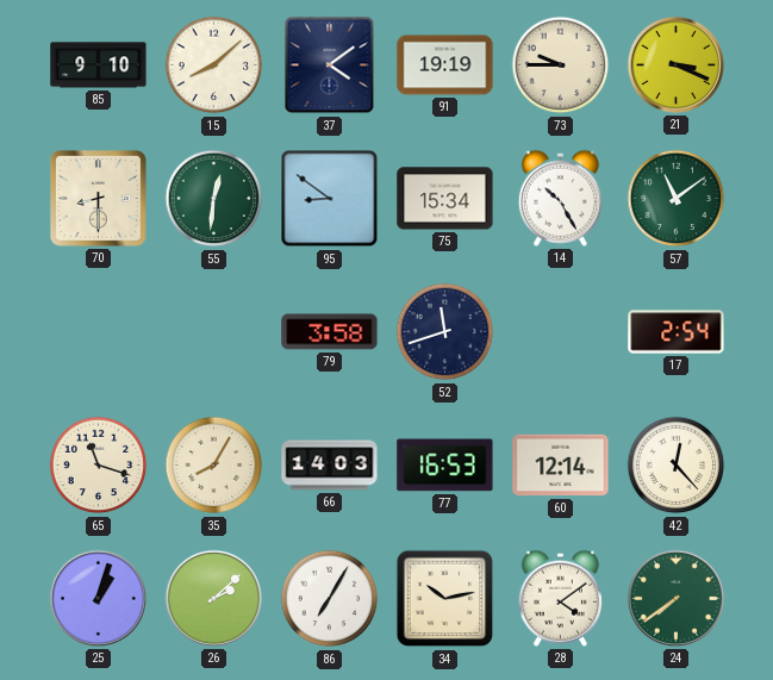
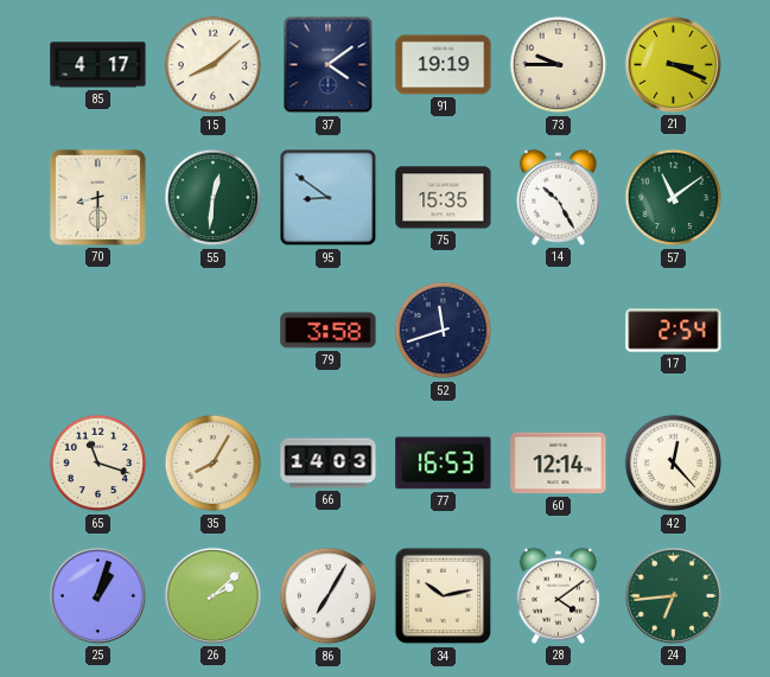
85: 9:10 -> 4:17 (98, 65)
75: 15:34 -> 15:35 (444, 198)
24: 7:39 -> 6:44 (673, 595)
